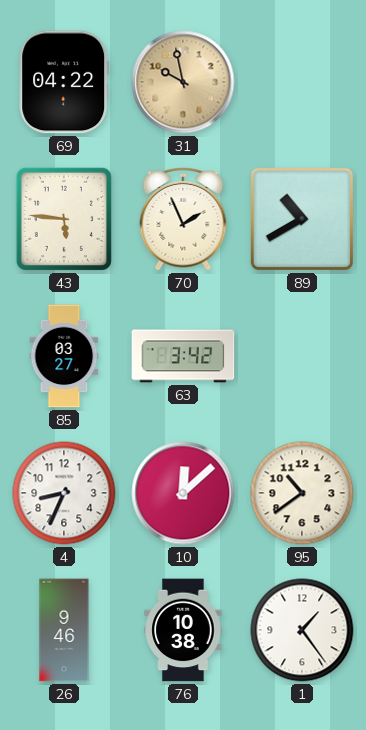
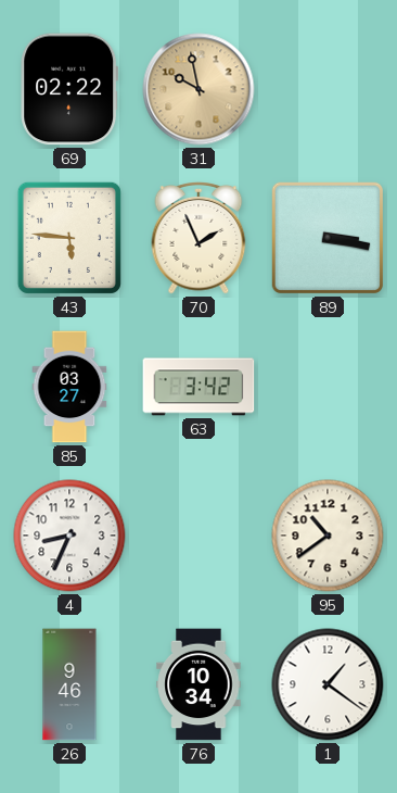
69: 04:22 -> 02:22 (69, 89)
89: 10:40 -> 3:17 (328, 238)
10: 12:08 -> none (183, 493)
76: 10:38 -> 10:34 (198, 684)
1: 1:24 -> 1:21 (328, 684)
